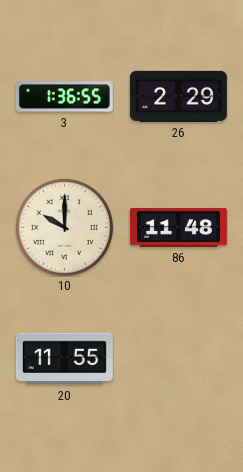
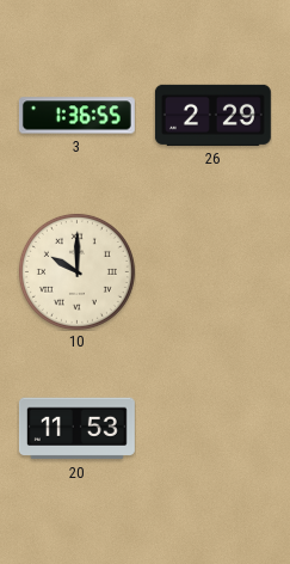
86: 11:48 -> none (178, 227)
20: 11:55 -> 11:53 (76, 429)
